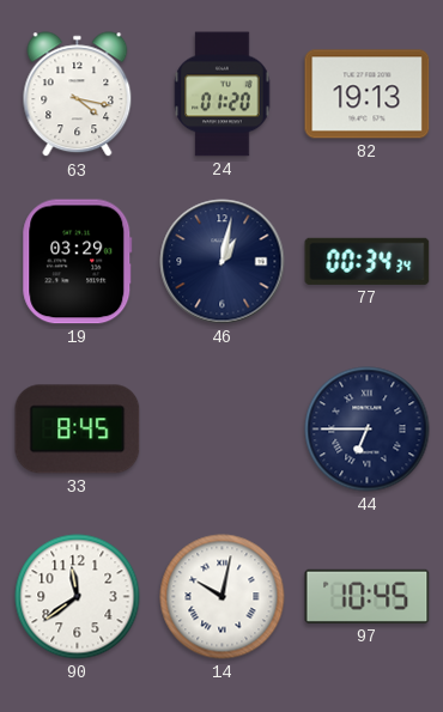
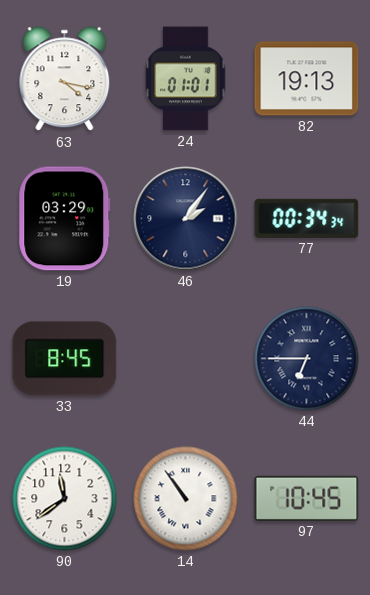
24: 01:20 -> 01:01 (186, 79)
46: 1:02 -> 2:06 (186, 219)
14: 10:02 -> 10:54 (186, 499)
